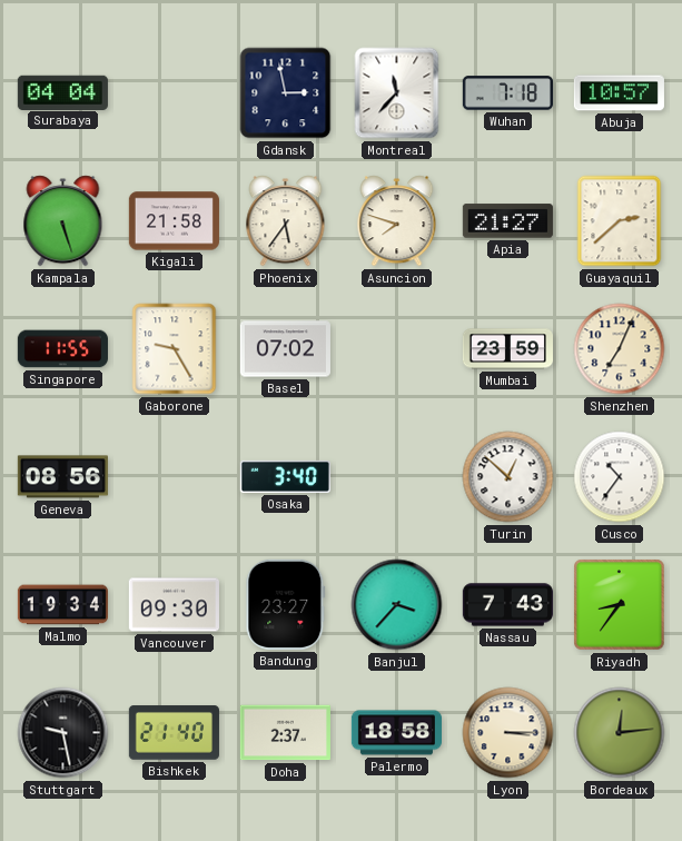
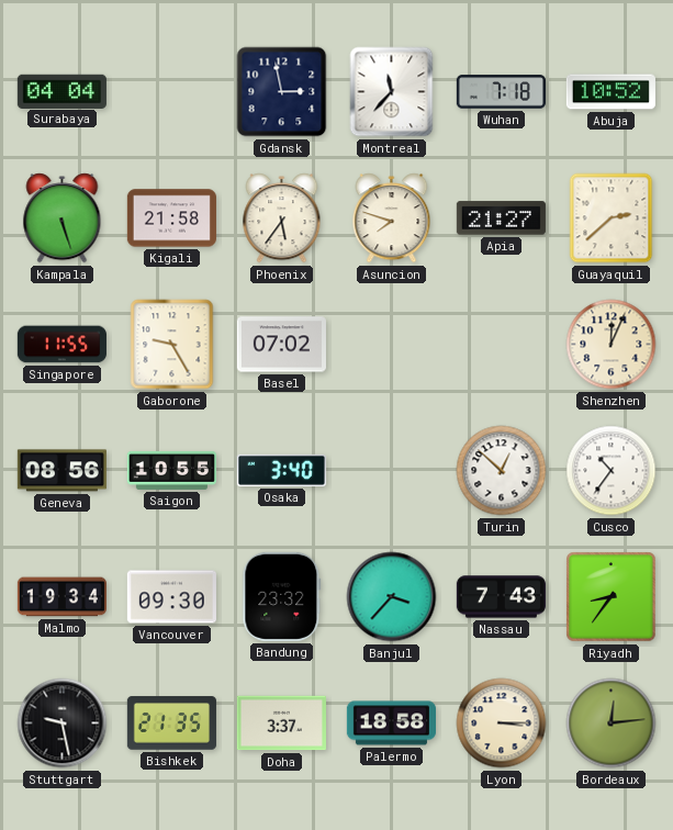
Abuja: 10:57 -> 10:52 (610, 92)
Mumbai: 23:59 -> none (507, 349)
Shenzhen: 7:04 -> 12:04 (612, 345)
Saigon: none -> 10:55 (171, 470)
Bandung: 23:27 -> 23:32 (282, 596)
Bishkek: 21:40 -> 21:35 (171, 724)
Doha: 2:37 -> 3:37 (281, 724)
